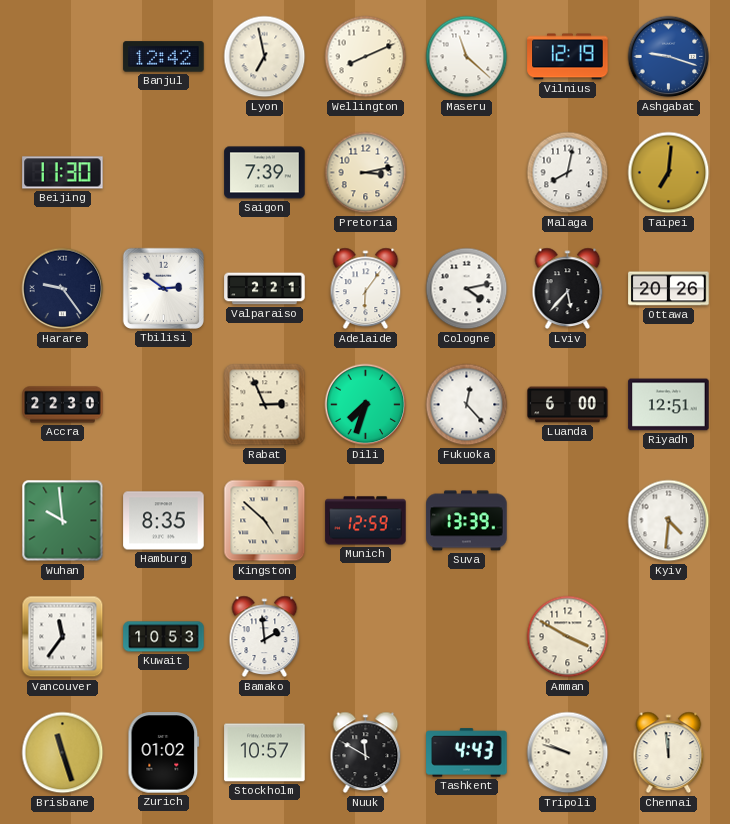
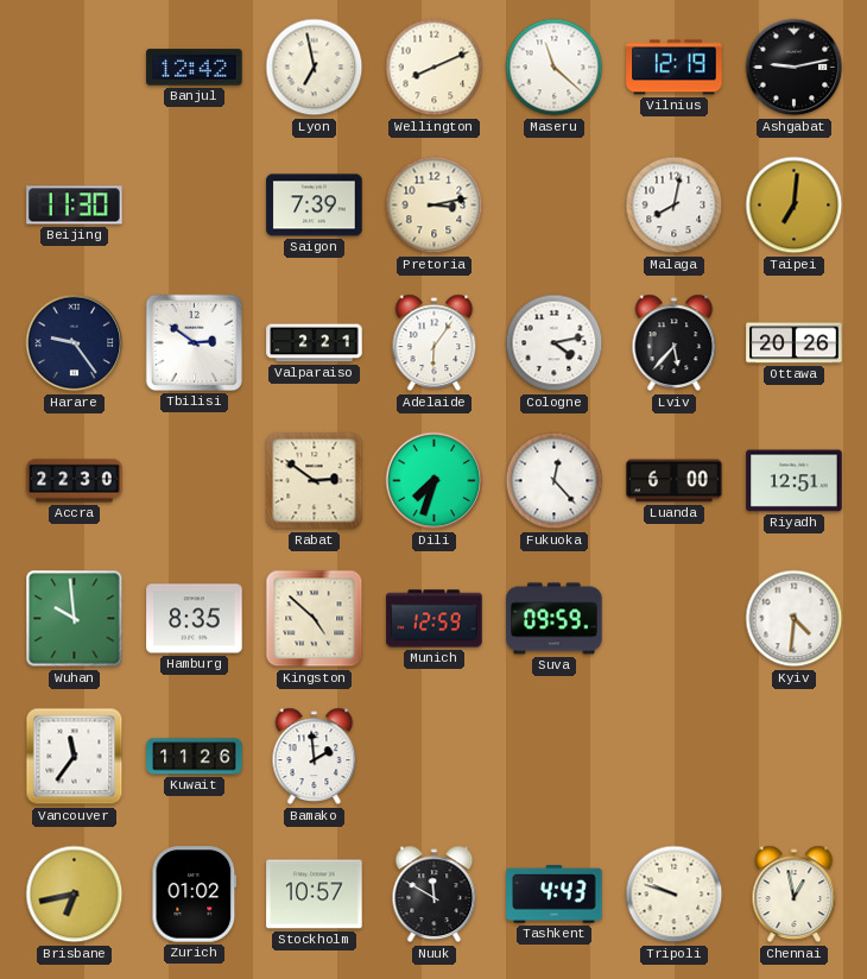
Ashgabat: 9:18 -> 9:13 (795, 68)
Ashgabat dial: blue -> black (795, 68)
Rabat: 2:56 -> 2:51 (315, 481)
Suva: 13:39 -> 09:59 (555, 619)
Kuwait: 10:53 -> 11:26 (195, 757)
Amman: 3:50 -> none (568, 637)
Brisbane: 11:27 -> 6:43 (75, 895)
Chennai: 11:59 -> 12:58 (795, 895)
